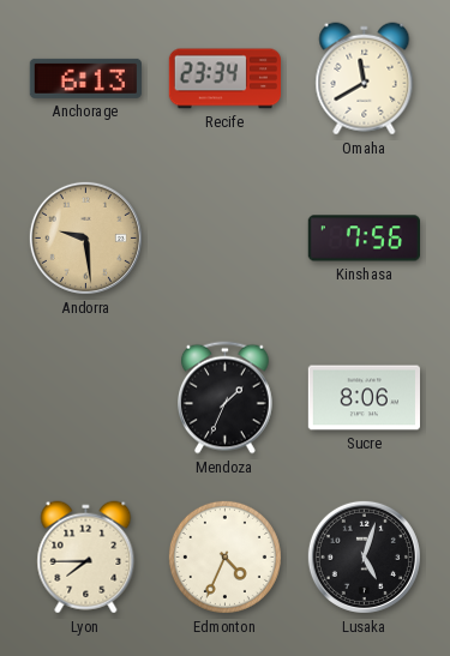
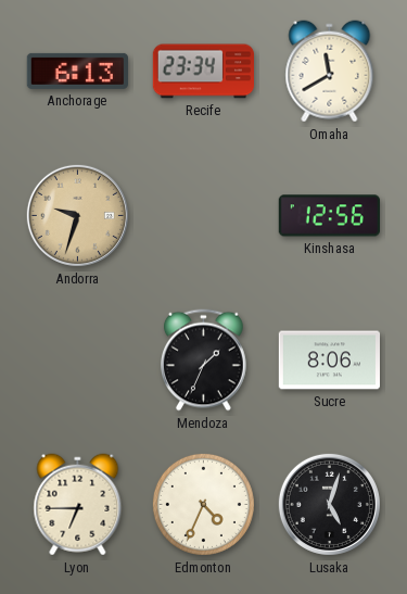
Andorra: 9:29 -> 9:33 (77, 215)
Kinshasa: 7:56 -> 12:56 (329, 216)
Lyon: 7:45 -> 6:45 (78, 505)
